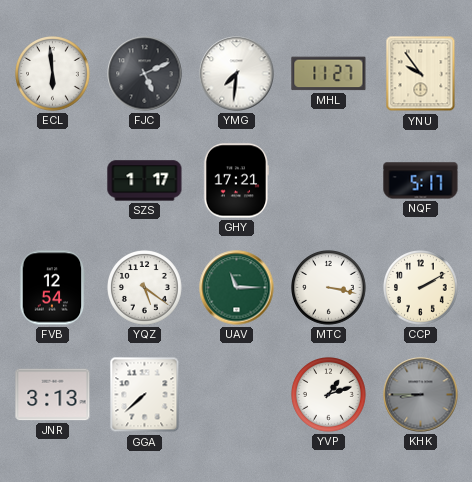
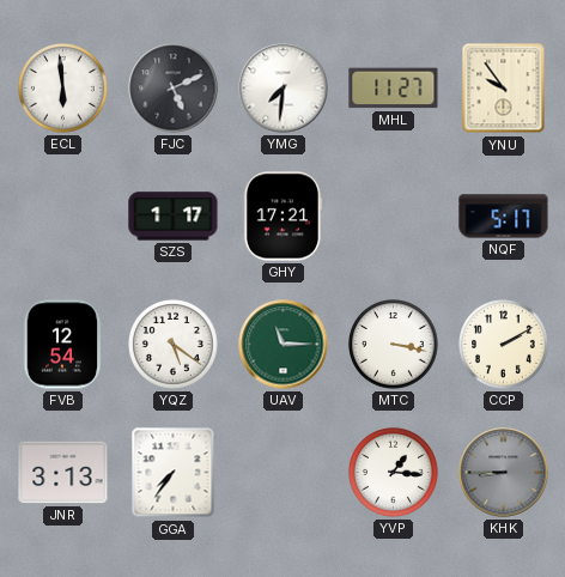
GGA: 7:38 -> 7:36 (174, 473)
YVP: 1:12 -> 1:16 (394, 473)
